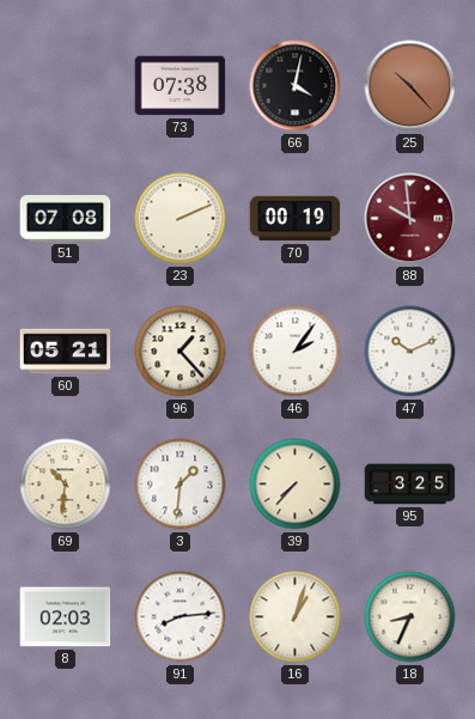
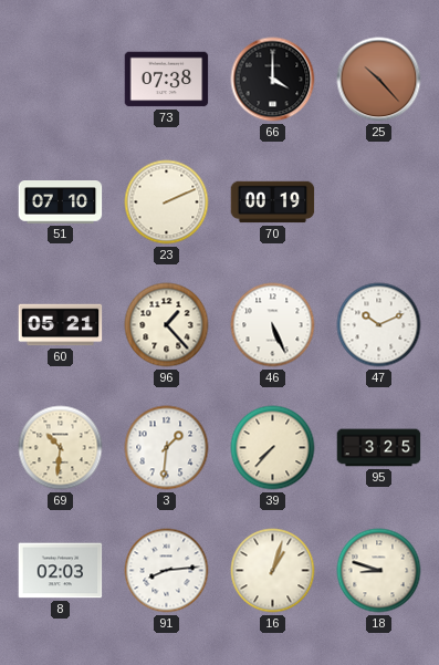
66: 4:02 -> 4:00 (273, 80)
51: 07:08 -> 07:10 (61, 202)
88: 9:59 -> none (410, 219)
46: 2:06 -> 5:26 (273, 325)
18: 8:34 -> 8:48 (379, 571)
